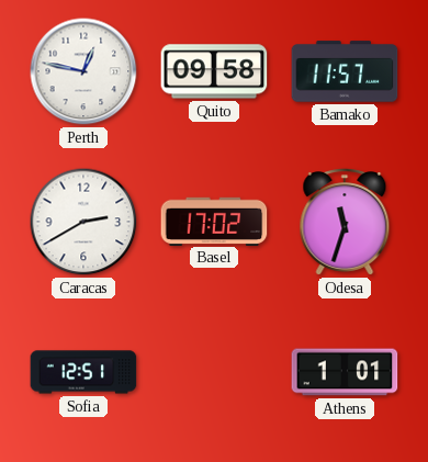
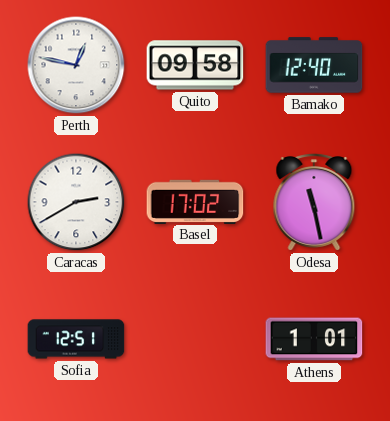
Bamako: 11:57 -> 12:40 (314, 65)
Odesa: 11:33 -> 11:28 (314, 202)
